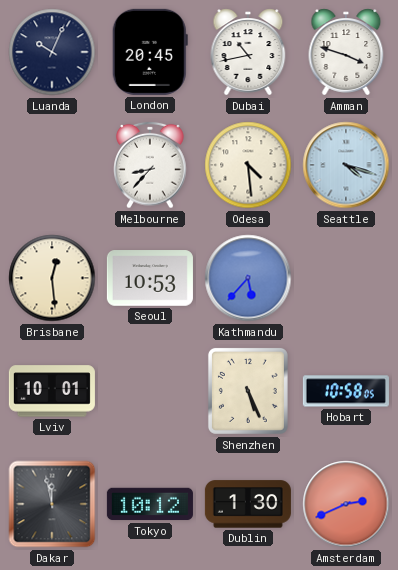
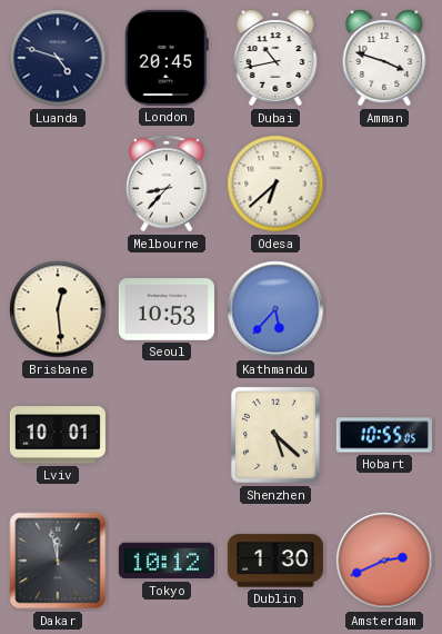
Luanda: 10:04 -> 4:48 (58, 58)
Odesa: 4:29 -> 6:38 (275, 184)
Seattle: 4:18 -> none (346, 165)
Shenzhen: 5:26 -> 5:22 (275, 435)
Hobart: 10:58 -> 10:55 (384, 435)
